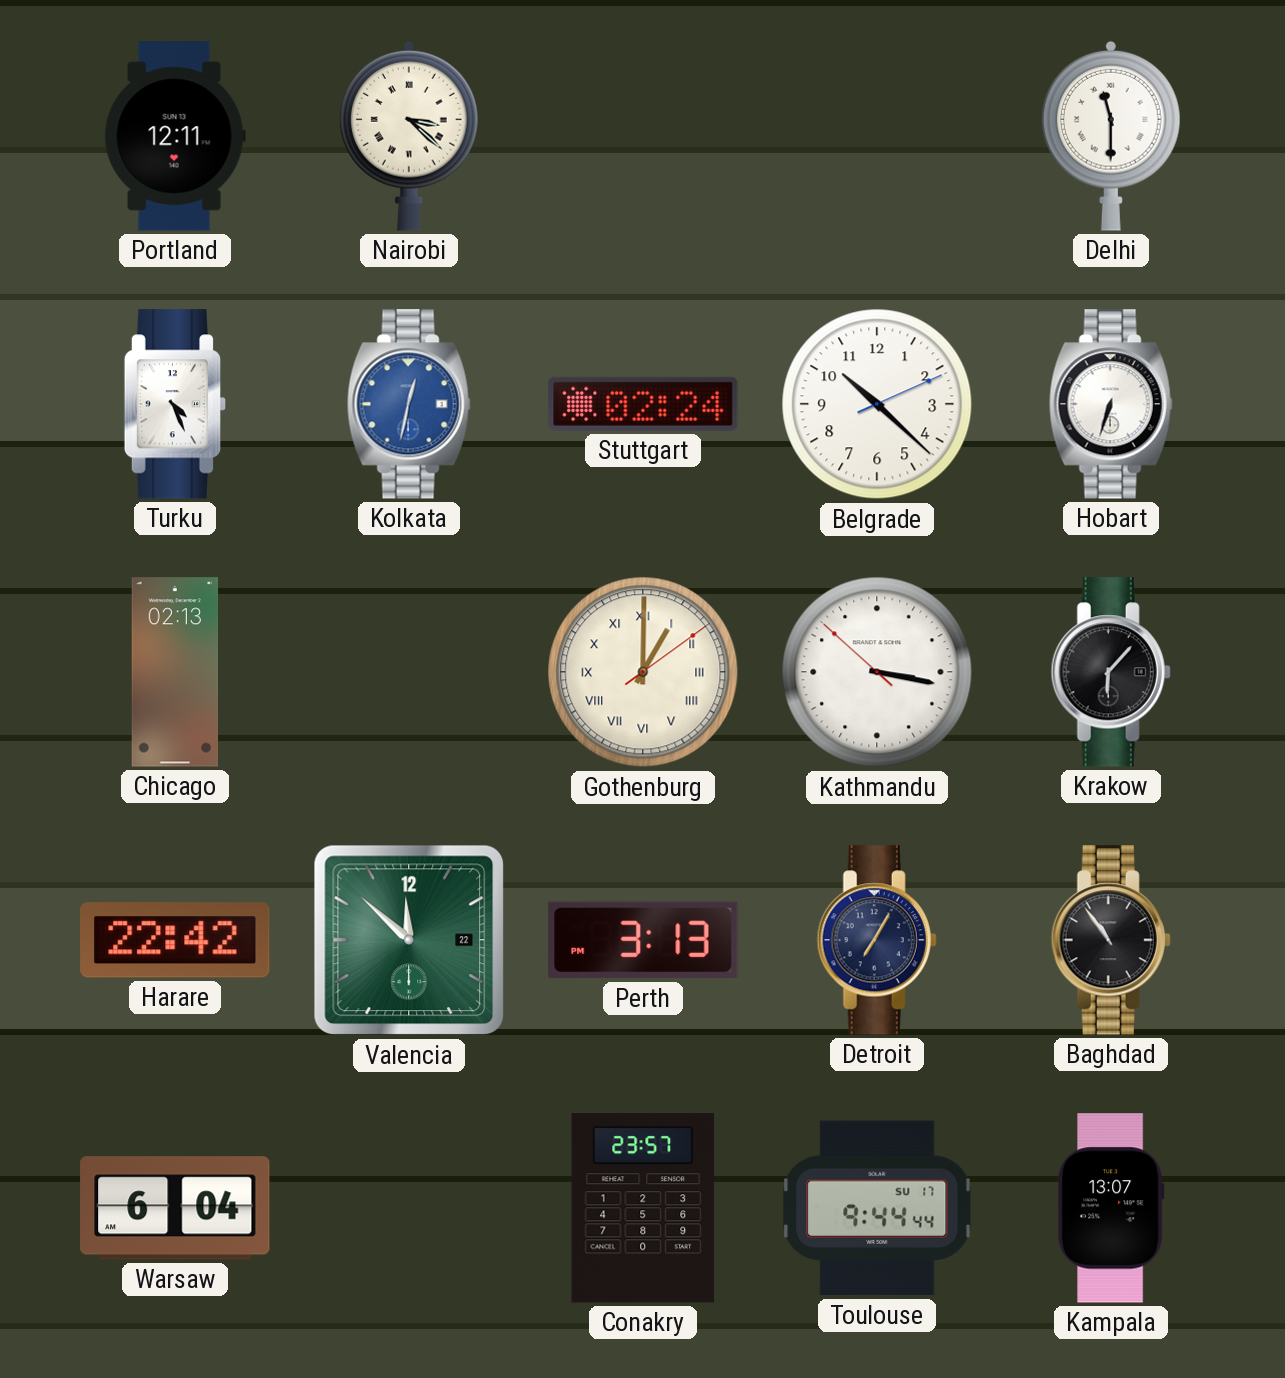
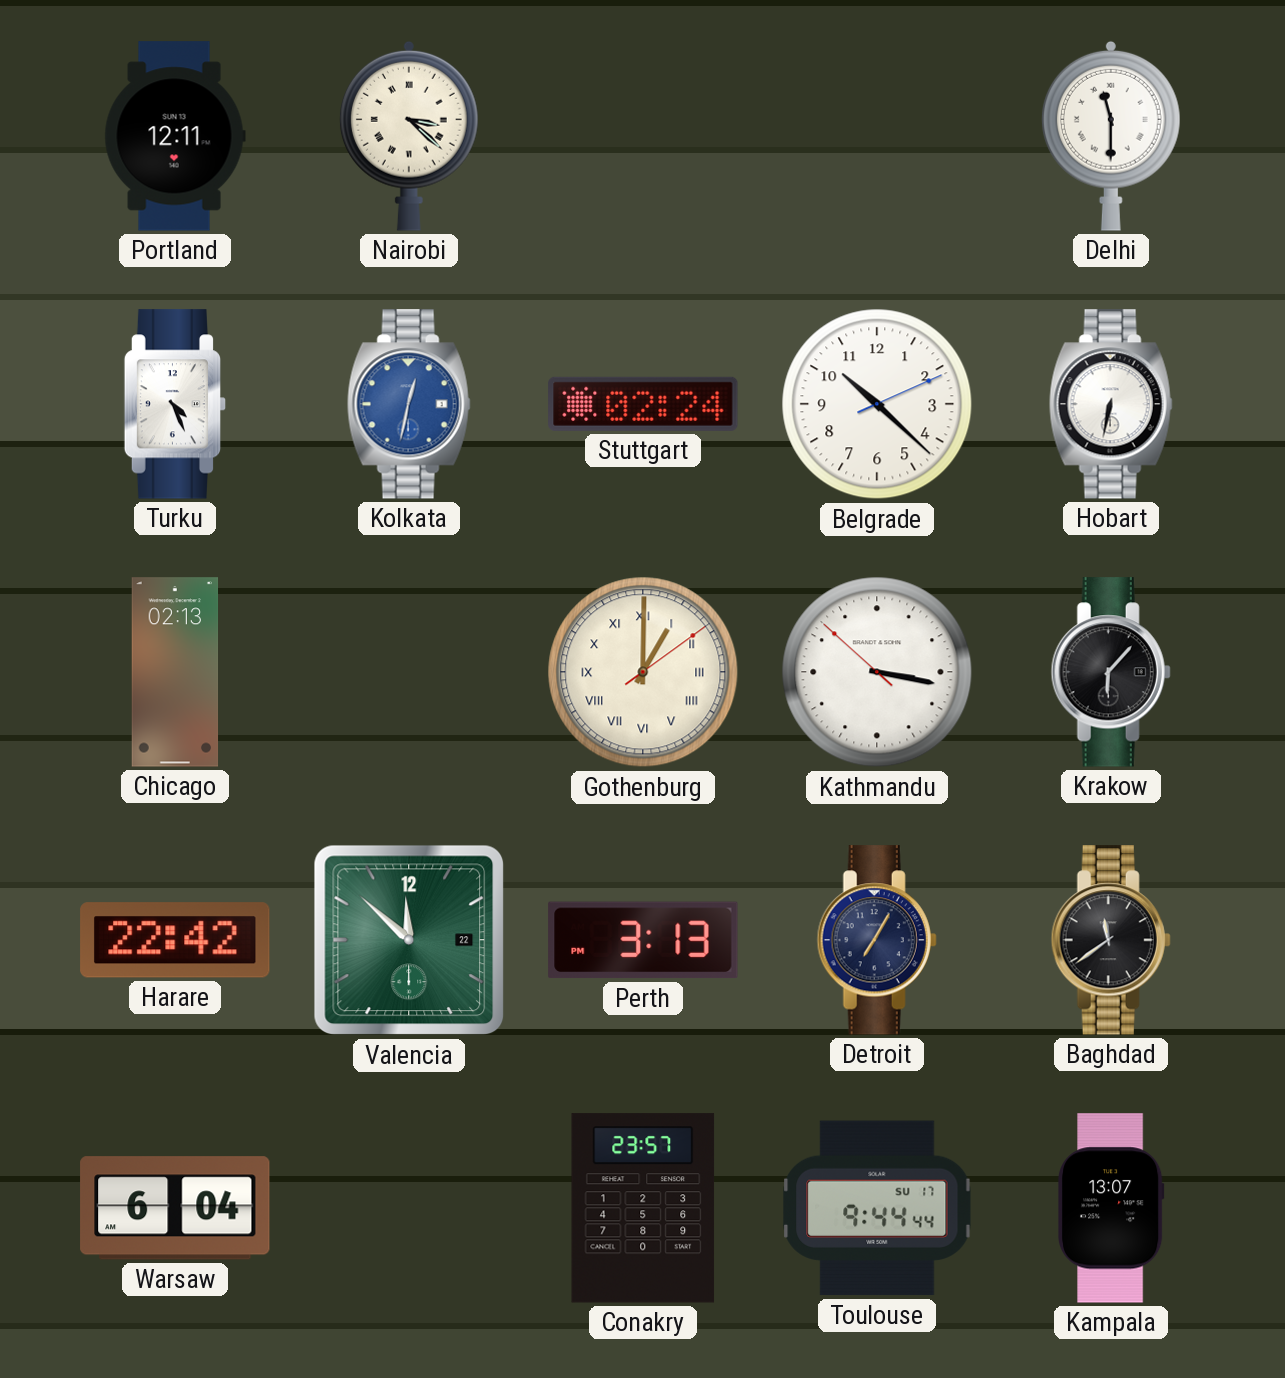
Hobart: 6:33 -> 6:32 (1111, 404)
Baghdad: 10:54 -> 11:39 (1111, 940)
